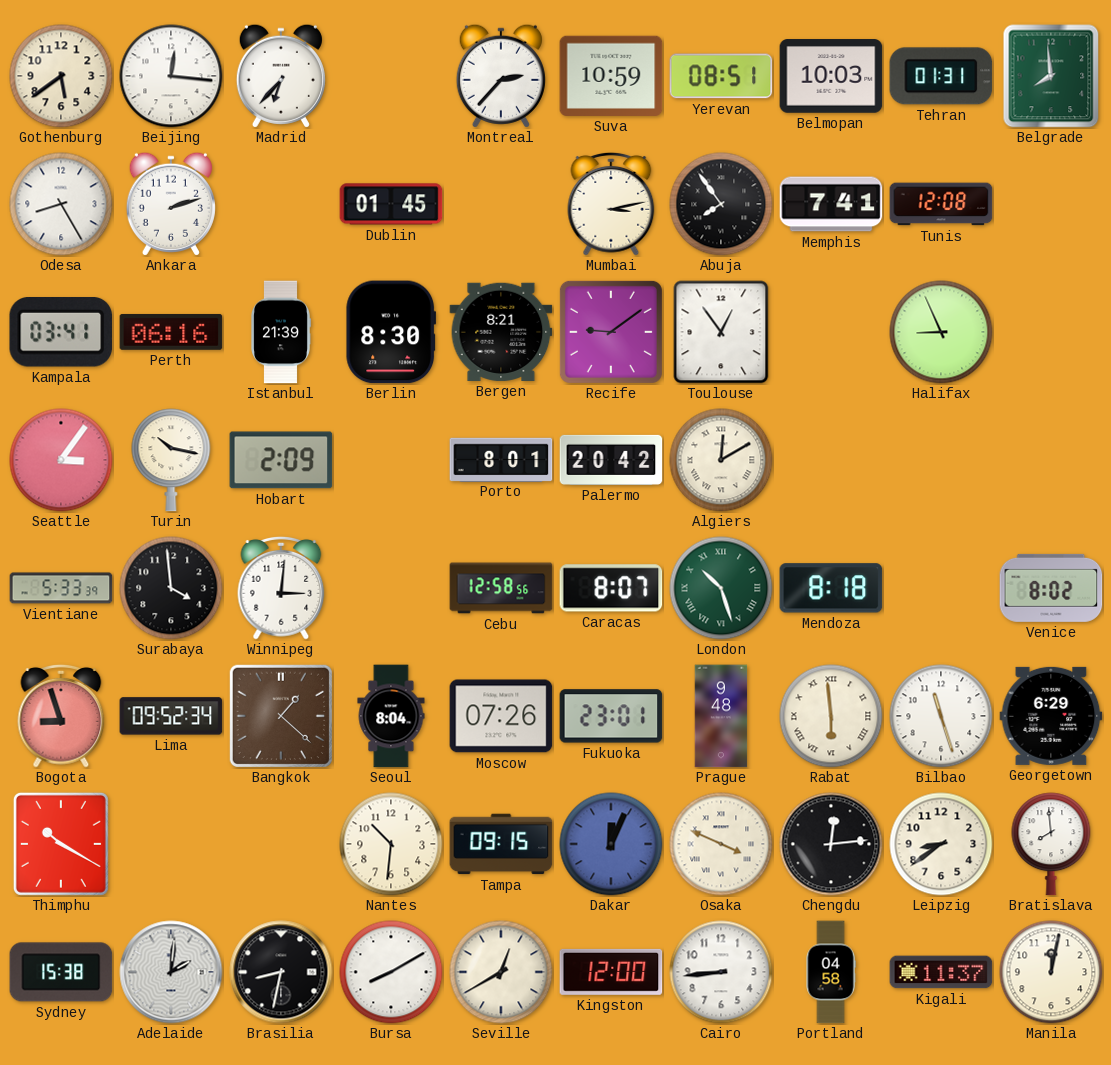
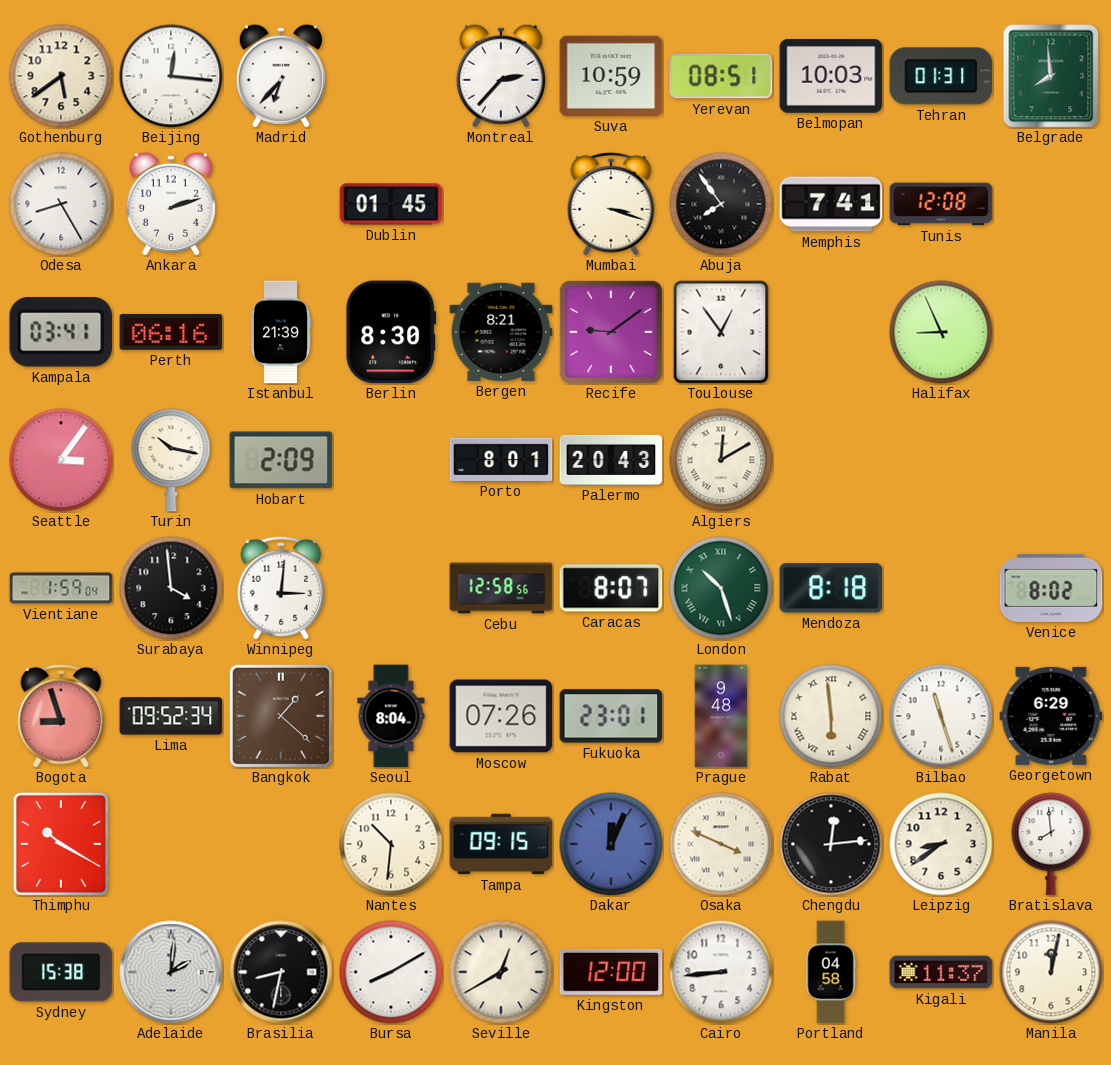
Mumbai: 3:13 -> 3:18 (611, 205)
Palermo: 20:42 -> 20:43 (611, 460)
Vientiane: 5:33 -> 1:59 (61, 588)
